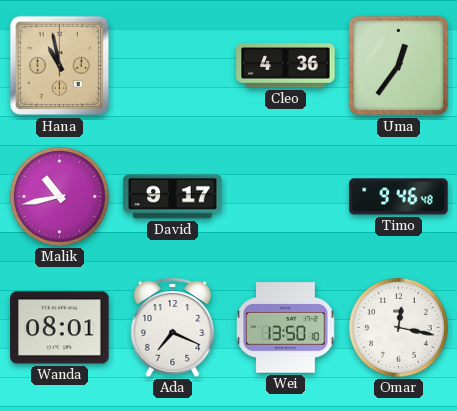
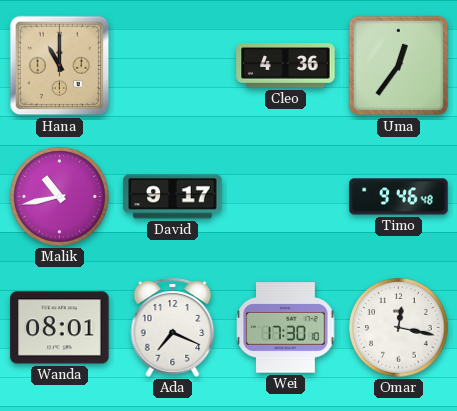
Hana: 10:58 -> 11:00 (60, 66)
Wei: 13:50 -> 17:30 (286, 328)
